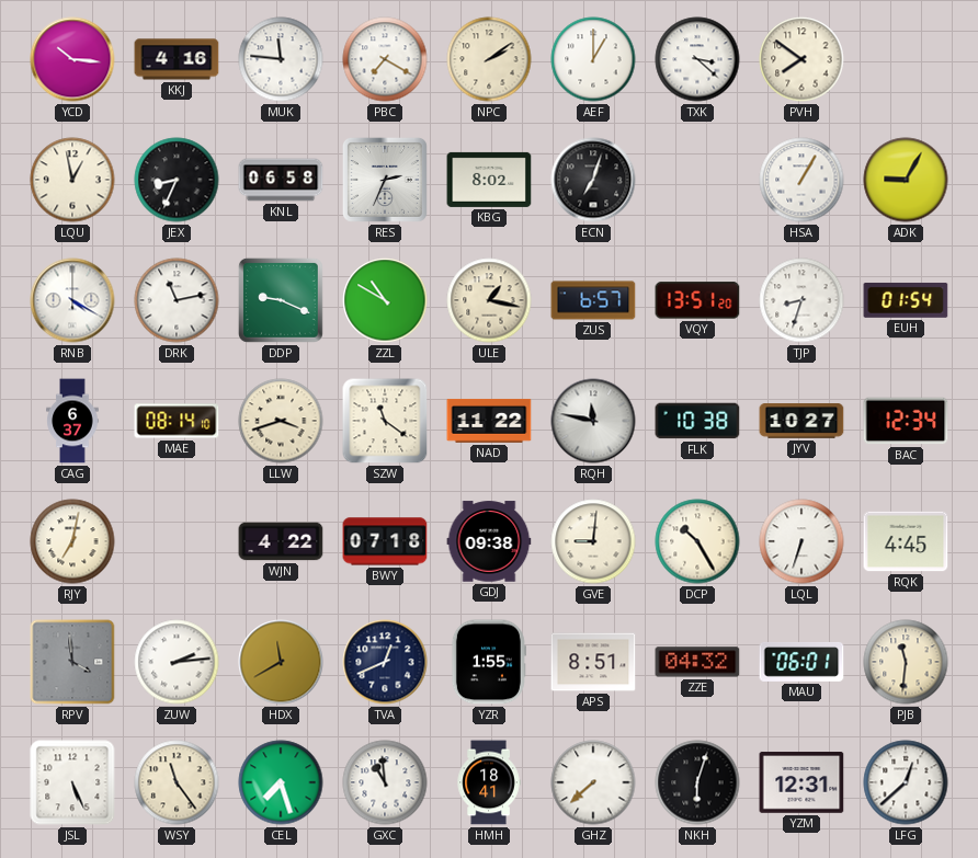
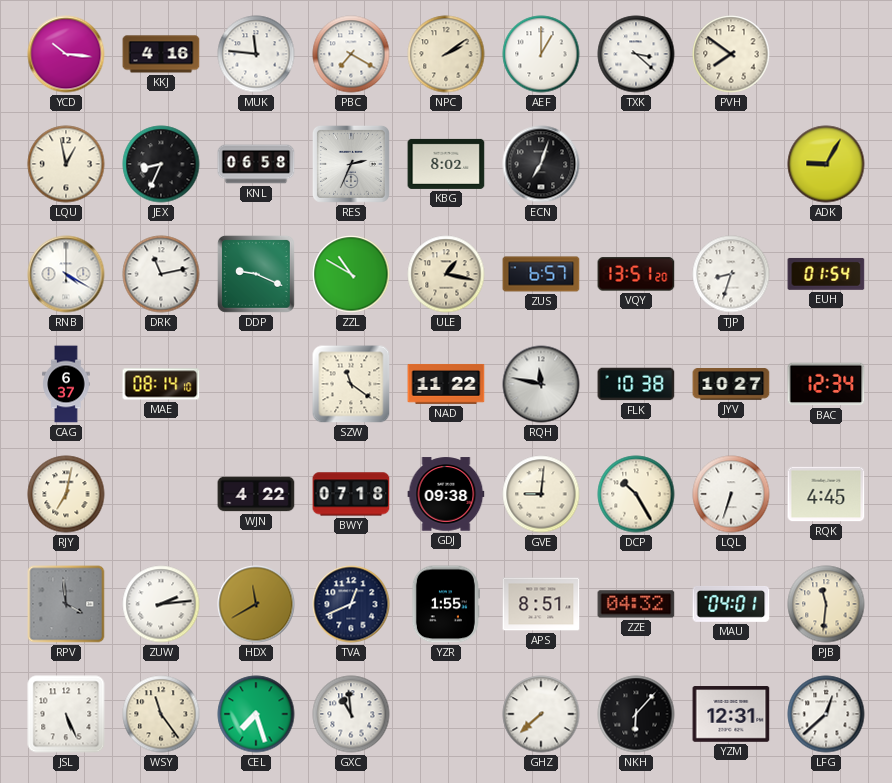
HSA: 1:05 -> none (801, 180)
LLW: 3:42 -> none (281, 421)
MAU: 06:01 -> 04:01 (731, 604)
HMH: 18:41 -> none (489, 782)
NKH: 6:03 -> 6:07 (636, 714)
